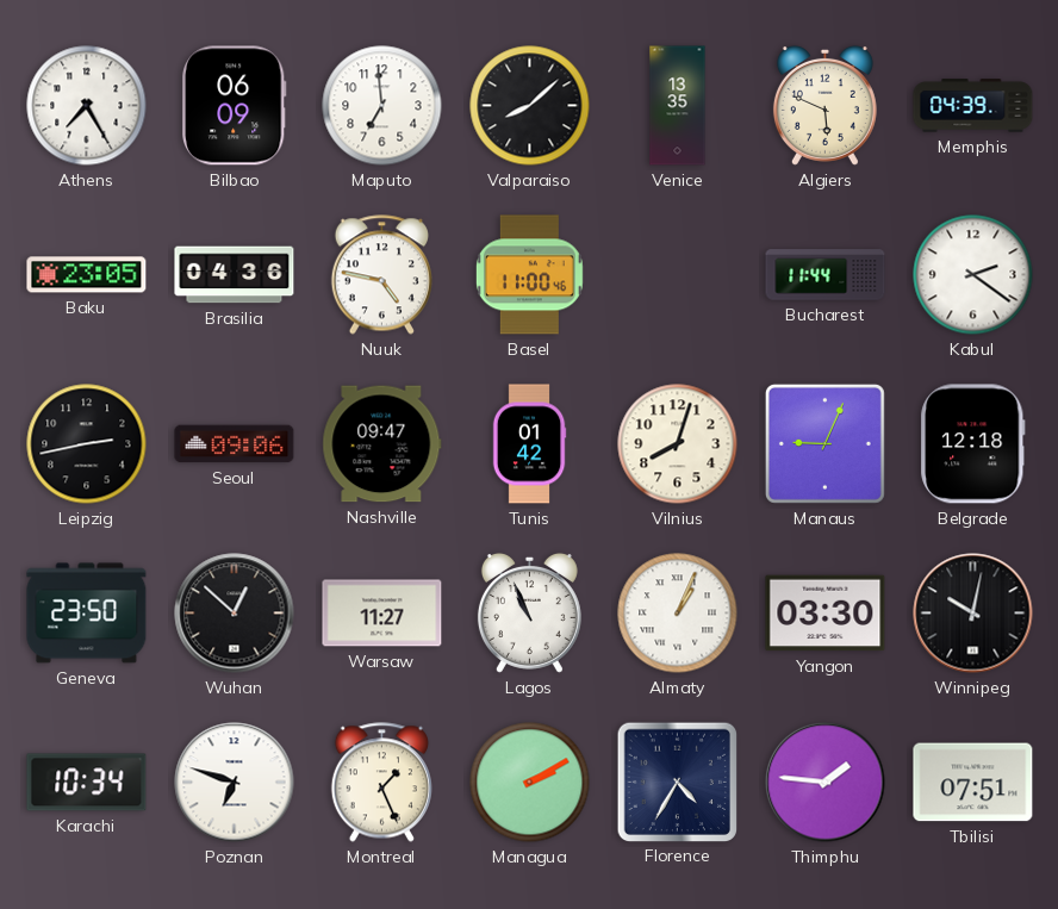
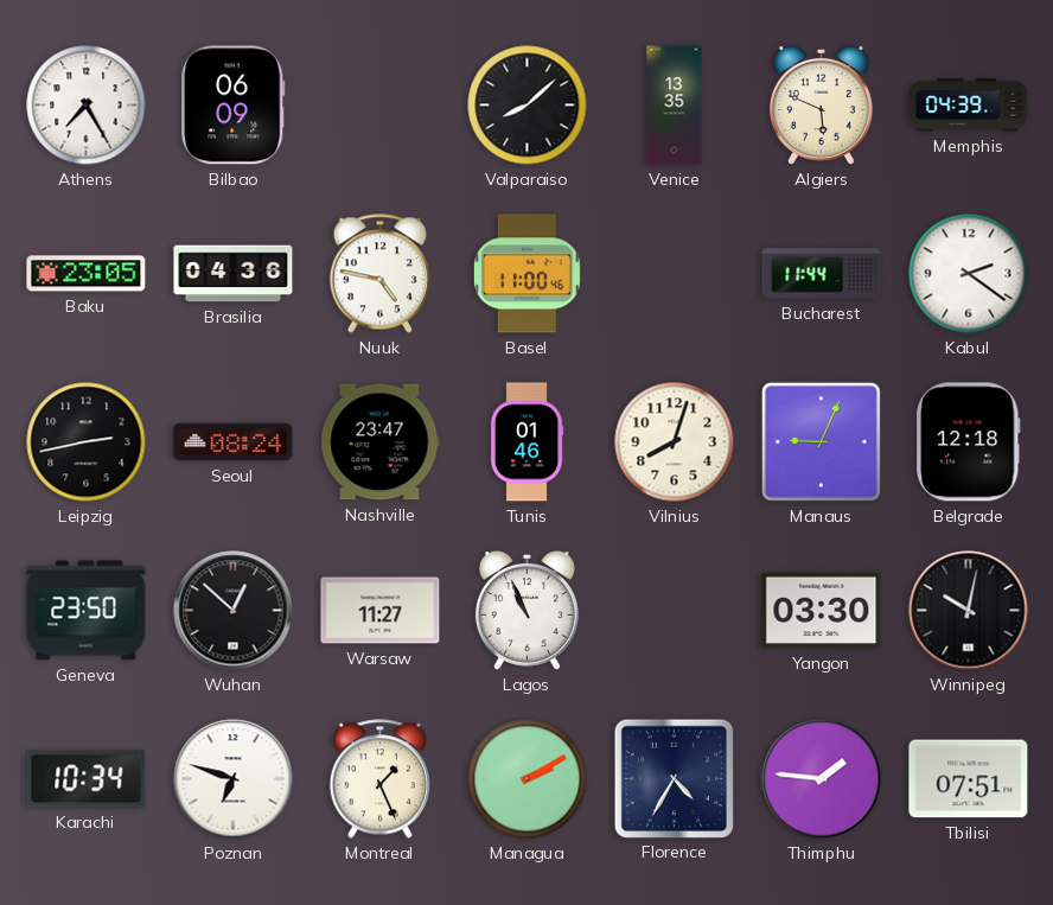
Maputo: 6:59 -> none (382, 106)
Seoul: 09:06 -> 08:24 (234, 442)
Nashville: 09:47 -> 23:47 (381, 442)
Tunis: 01:42 -> 01:46 (526, 442)
Almaty: 1:04 -> none (678, 614)
